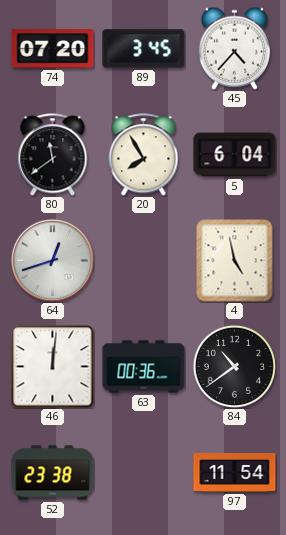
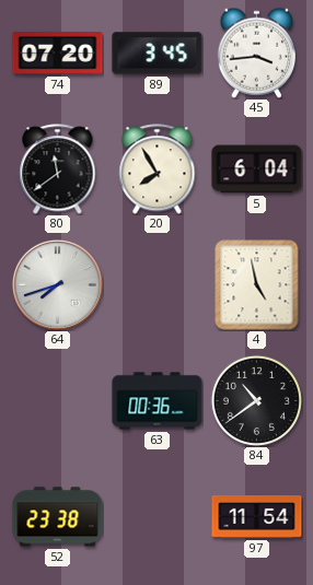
45: 4:37 -> 3:44 (256, 52)
64: 12:42 -> 7:42 (57, 284)
46: 12:01 -> none (53, 367)
